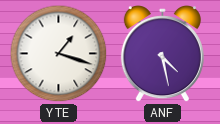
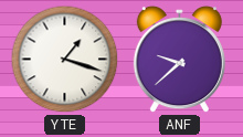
ANF: 4:28 -> 9:38 (179, 60)
